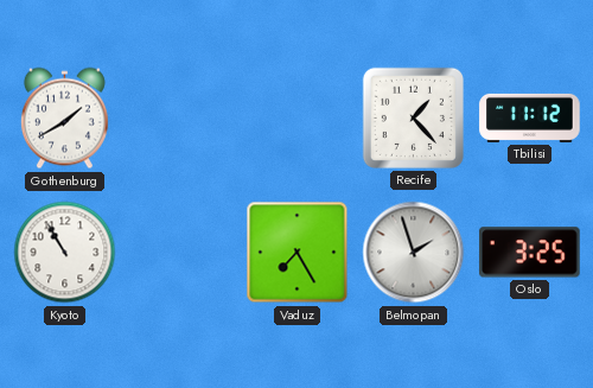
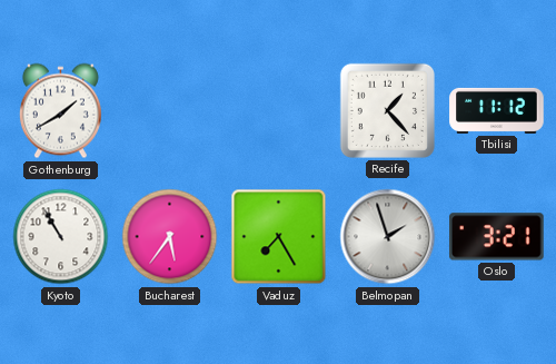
Bucharest: none -> 5:36 (170, 237)
Oslo: 3:25 -> 3:21 (497, 237)
